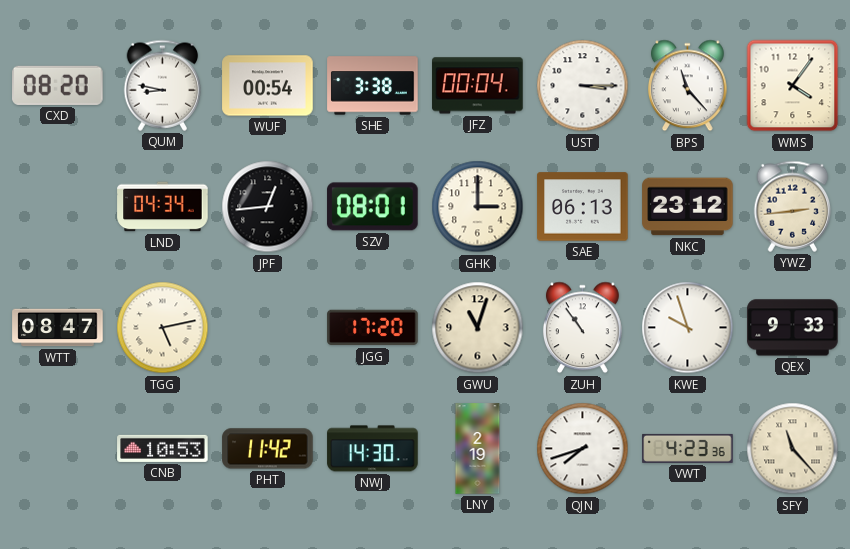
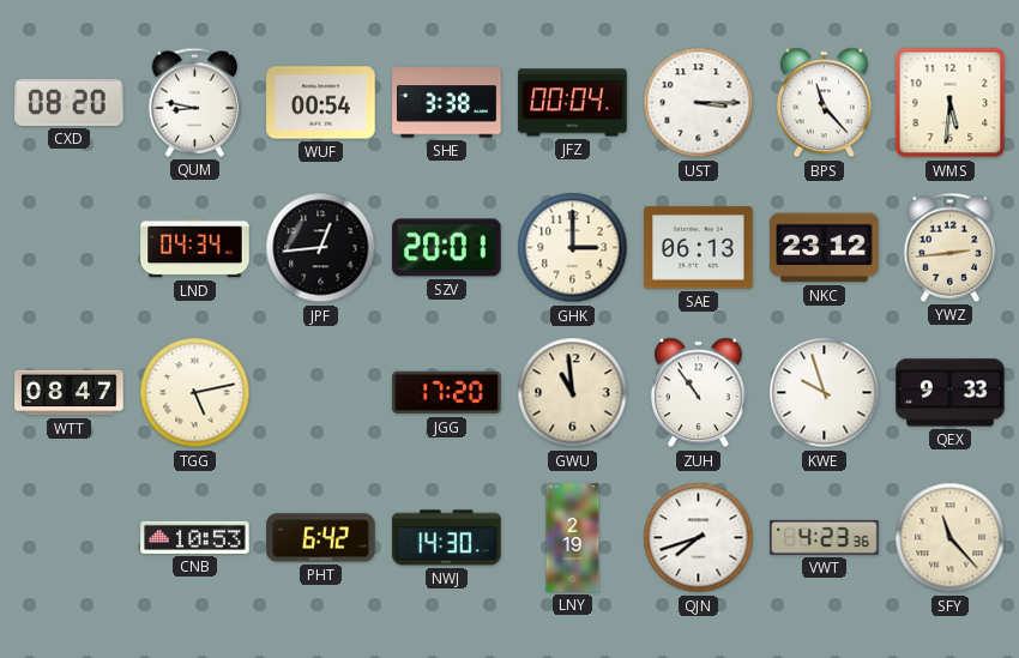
WMS: 4:06 -> 5:31 (951, 103)
SZV: 08:01 -> 20:01 (447, 248)
GWU: 11:03 -> 10:59 (573, 393)
PHT: 11:42 -> 6:42 (321, 538)
